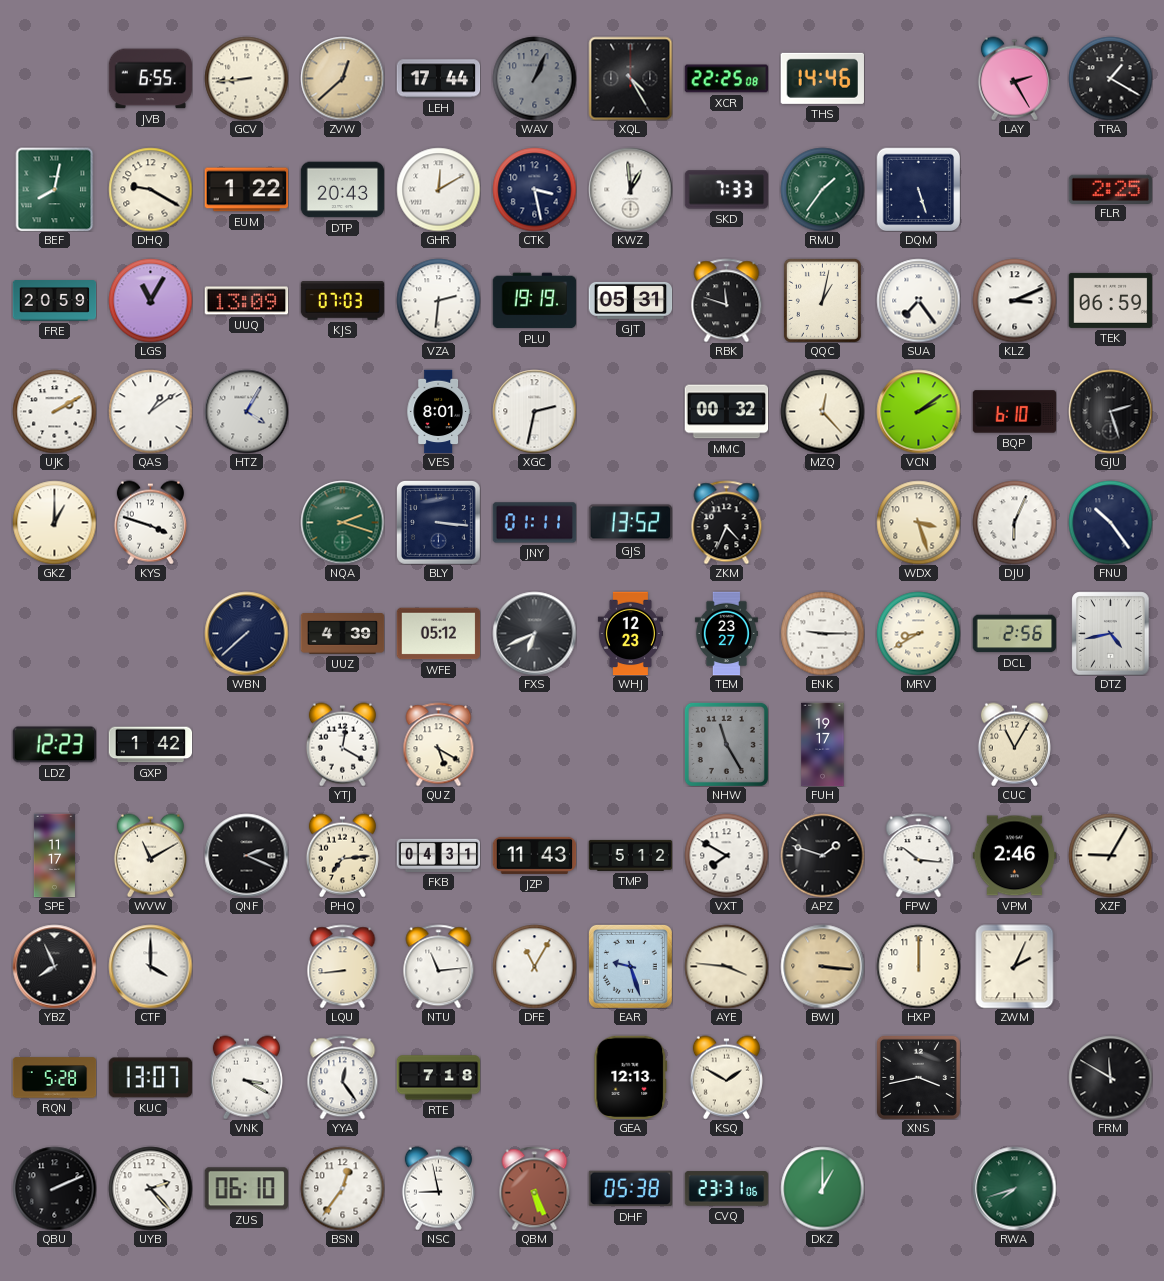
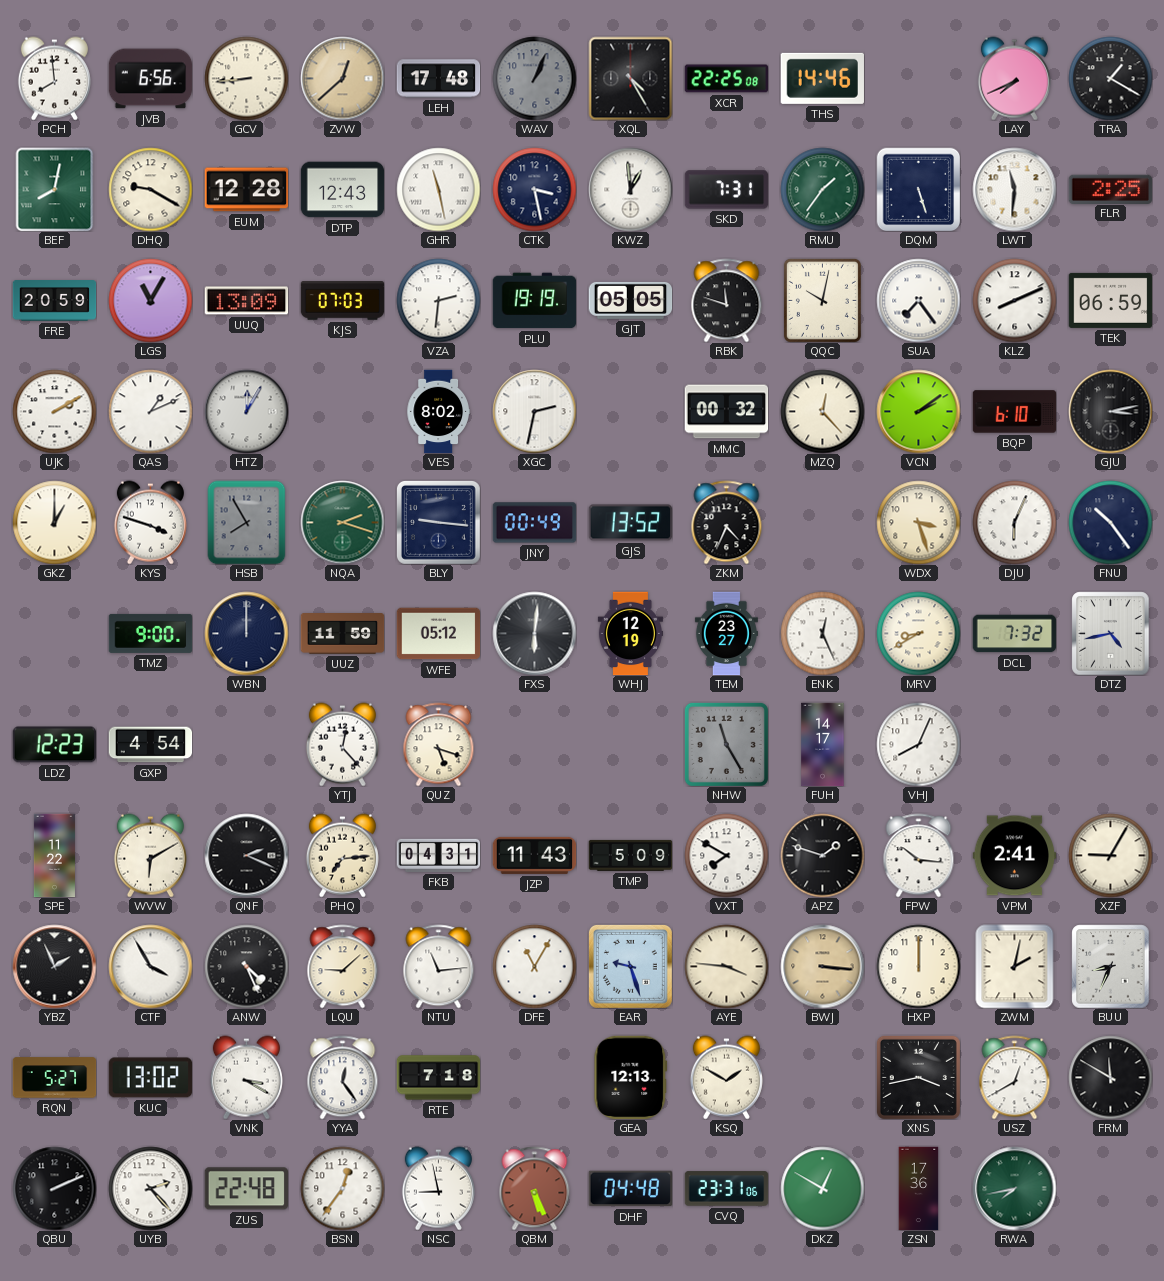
PCH: none -> 7:59 (54, 78)
JVB: 6:55 -> 6:56 (150, 79)
LEH: 17:44 -> 17:48 (438, 79)
LAY: 2:25 -> 7:41 (1014, 78)
EUM: 1:22 -> 12:28 (246, 190)
DTP: 20:43 -> 12:43 (342, 190)
GHR: 12:10 -> 11:28 (438, 189)
SKD: 7:33 -> 7:31 (726, 190)
LWT: none -> 11:31 (1014, 189)
GJT: 05:31 -> 05:05 (630, 300)
QQC: 1:02 -> 10:02 (822, 300)
KLZ: 3:11 -> 8:11 (1014, 300)
QAS: 1:09 -> 1:11 (150, 411)
HTZ: 4:05 -> 12:05 (246, 411)
VES: 8:01 -> 8:02 (438, 411)
GJU: 2:27 -> 3:13 (1110, 411)
HSB: none -> 7:55 (247, 522)
BLY: 3:16 -> 9:16 (438, 522)
JNY: 01:11 -> 00:49 (534, 523)
TMZ: none -> 9:00 (150, 633)
WBN: 7:38 -> 12:00 (246, 633)
UUZ: 4:39 -> 11:59 (342, 634)
FXS: 6:41 -> 6:01 (534, 633)
WHJ: 12:23 -> 12:19 (630, 633)
ENK: 9:15 -> 12:26 (822, 633)
DCL: 2:56 -> 7:32 (1014, 634)
GXP: 1:42 -> 4:54 (150, 745)
YTJ: 12:20 -> 12:23 (342, 744)
QUZ: 5:20 -> 5:18 (439, 744)
FUH: 19:17 -> 14:17 (823, 744)
VHJ: none -> 8:04 (918, 744)
CUC: 11:05 -> none (1014, 744)
SPE: 11:17 -> 11:22 (54, 855)
WVW: 11:10 -> 6:10 (150, 855)
TMP: 5:12 -> 5:09 (630, 855)
VPM: 2:46 -> 2:41 (1014, 856)
YBZ: 7:56 -> 1:56 (54, 966)
CTF: 4:00 -> 3:55 (150, 966)
ANW: none -> 4:26 (246, 966)
LQU: 8:44 -> 9:08 (343, 966)
ZWM: 2:04 -> 2:02 (1015, 966)
BUU: none -> 8:34 (1111, 966)
RQN: 5:28 -> 5:27 (54, 1078)
KUC: 13:07 -> 13:02 (150, 1078)
USZ: none -> 12:40 (1015, 1077)
ZUS: 06:10 -> 22:48 (246, 1189)
DHF: 05:38 -> 04:48 (630, 1189)
DKZ: 1:00 -> 12:50 (822, 1188)
ZSN: none -> 17:36 (919, 1188)
RWA: 7:42 -> 7:43 (1014, 1188)
